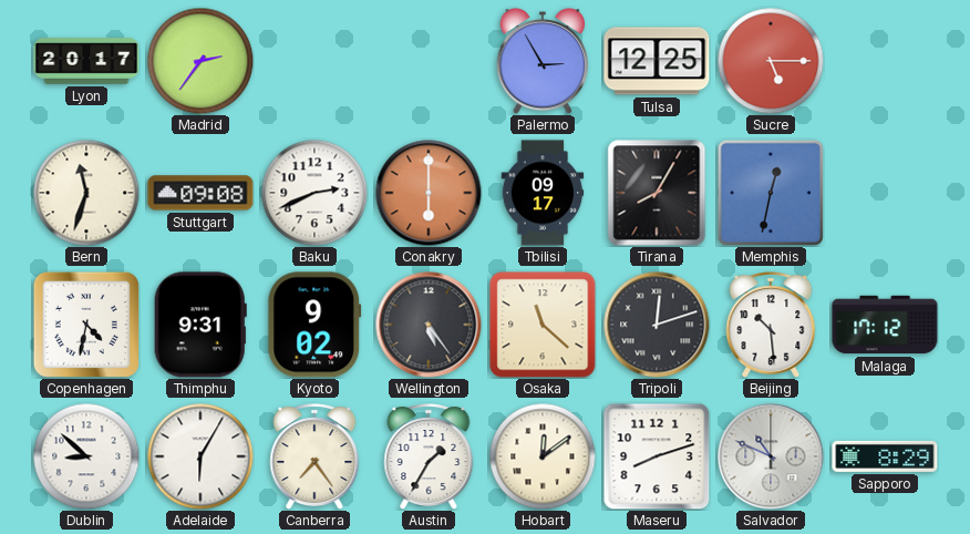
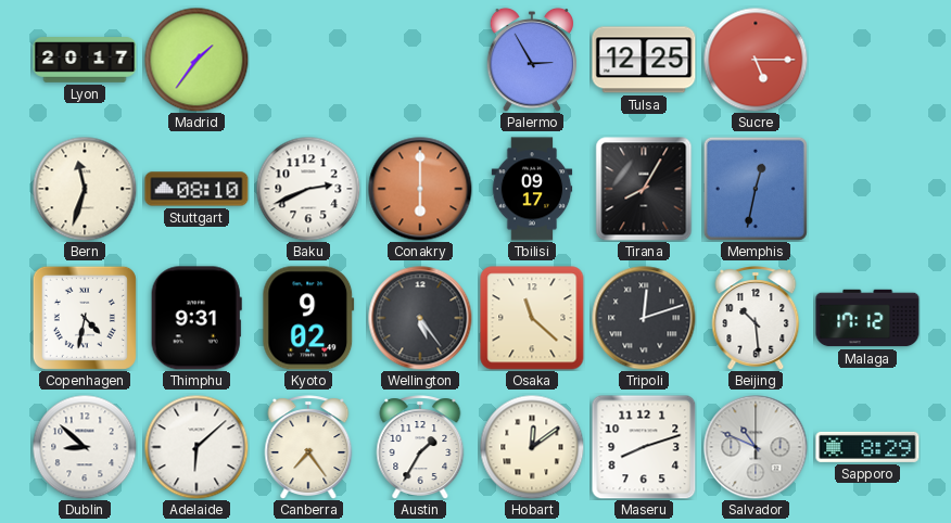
Madrid: 2:36 -> 1:36 (196, 60)
Stuttgart: 09:08 -> 08:10 (196, 189)
Adelaide: 6:05 -> 6:08 (196, 447)
